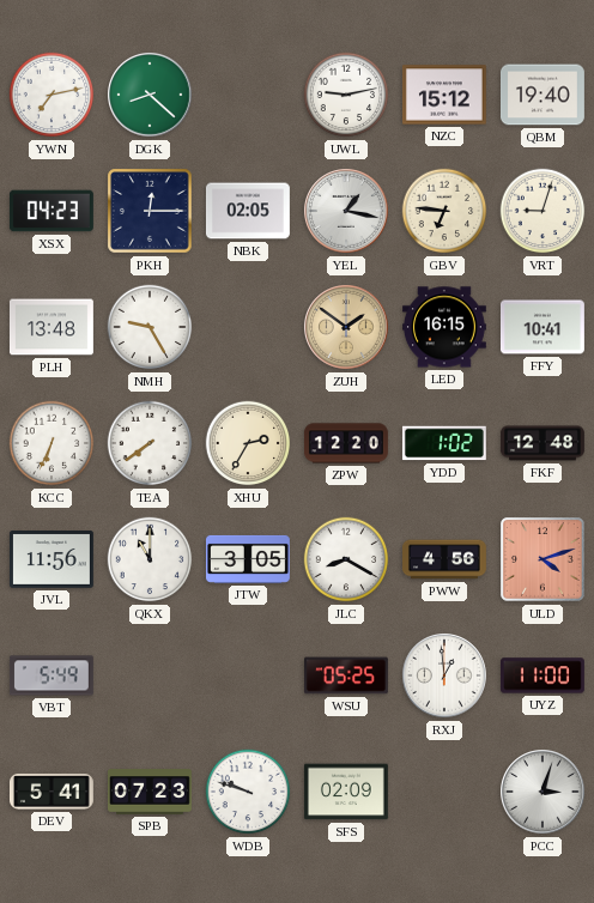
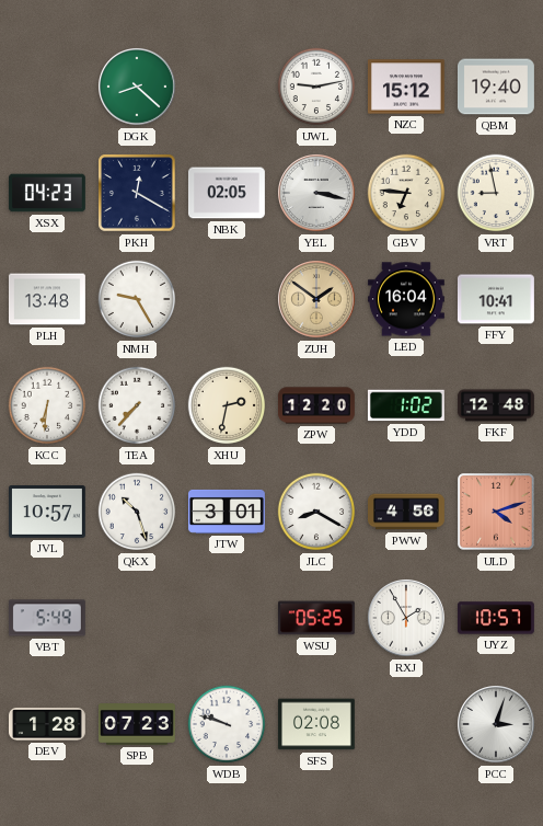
YWN: 7:13 -> none (51, 95)
PKH: 12:15 -> 12:20 (137, 193)
YEL: 1:17 -> 3:17 (317, 194)
VRT: 9:03 -> 8:58 (496, 193)
LED: 16:15 -> 16:04 (406, 299)
KCC: 6:34 -> 6:31 (47, 405)
TEA: 7:39 -> 7:37 (137, 405)
XHU: 2:35 -> 2:32 (227, 405)
JVL: 11:56 -> 10:57 (47, 512)
QKX: 11:00 -> 10:27 (137, 512)
JTW: 3:05 -> 3:01 (227, 512)
RXJ: 12:59 -> 1:55 (407, 619)
UYZ: 11:00 -> 10:57 (496, 618)
DEV: 5:41 -> 1:28 (47, 724)
SFS: 02:09 -> 02:08 (316, 724)
